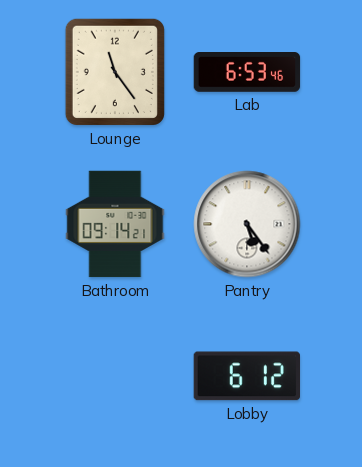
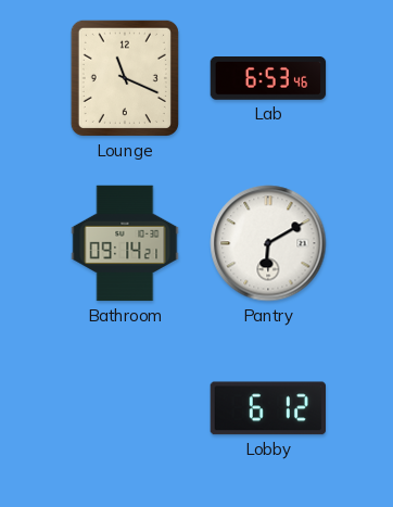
Lounge: 11:24 -> 11:19 (125, 78)
Pantry: 5:24 -> 6:10 (268, 243)
